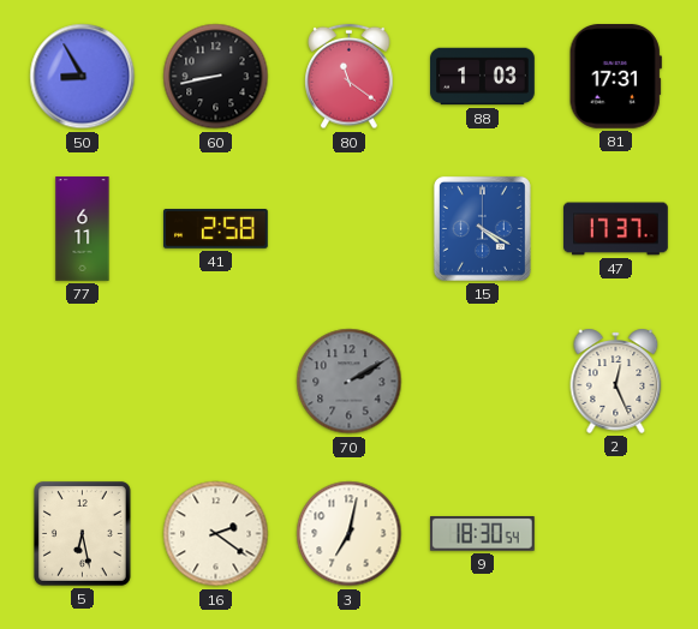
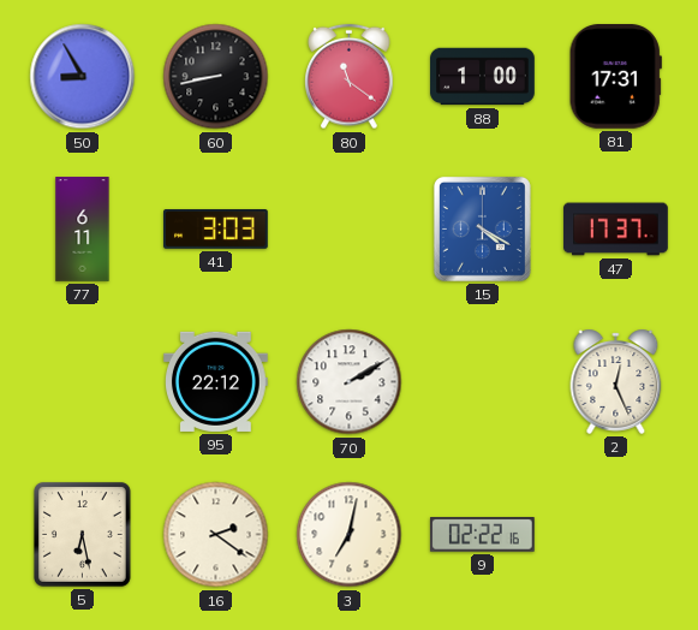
88: 1:03 -> 1:00 (483, 77)
41: 2:58 -> 3:03 (216, 230)
95: none -> 22:12 (216, 381)
70 dial: grey -> white (350, 382)
9: 18:30 -> 02:22 (483, 535)
